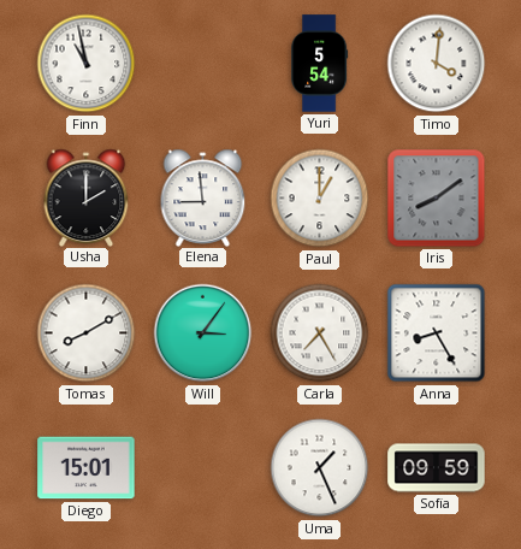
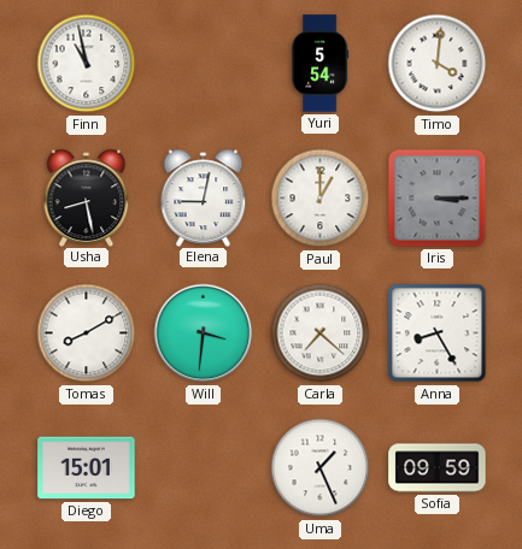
Usha: 2:00 -> 8:28 (87, 197)
Elena: 8:59 -> 9:02 (204, 197)
Iris: 8:09 -> 3:15 (438, 199)
Will: 3:06 -> 3:31 (204, 333)
Carla: 7:25 -> 7:22 (321, 333)
